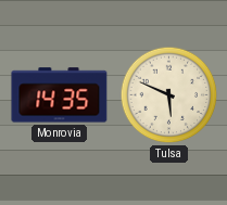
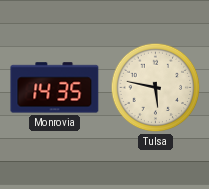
Tulsa: 5:49 -> 5:47 (156, 88)
